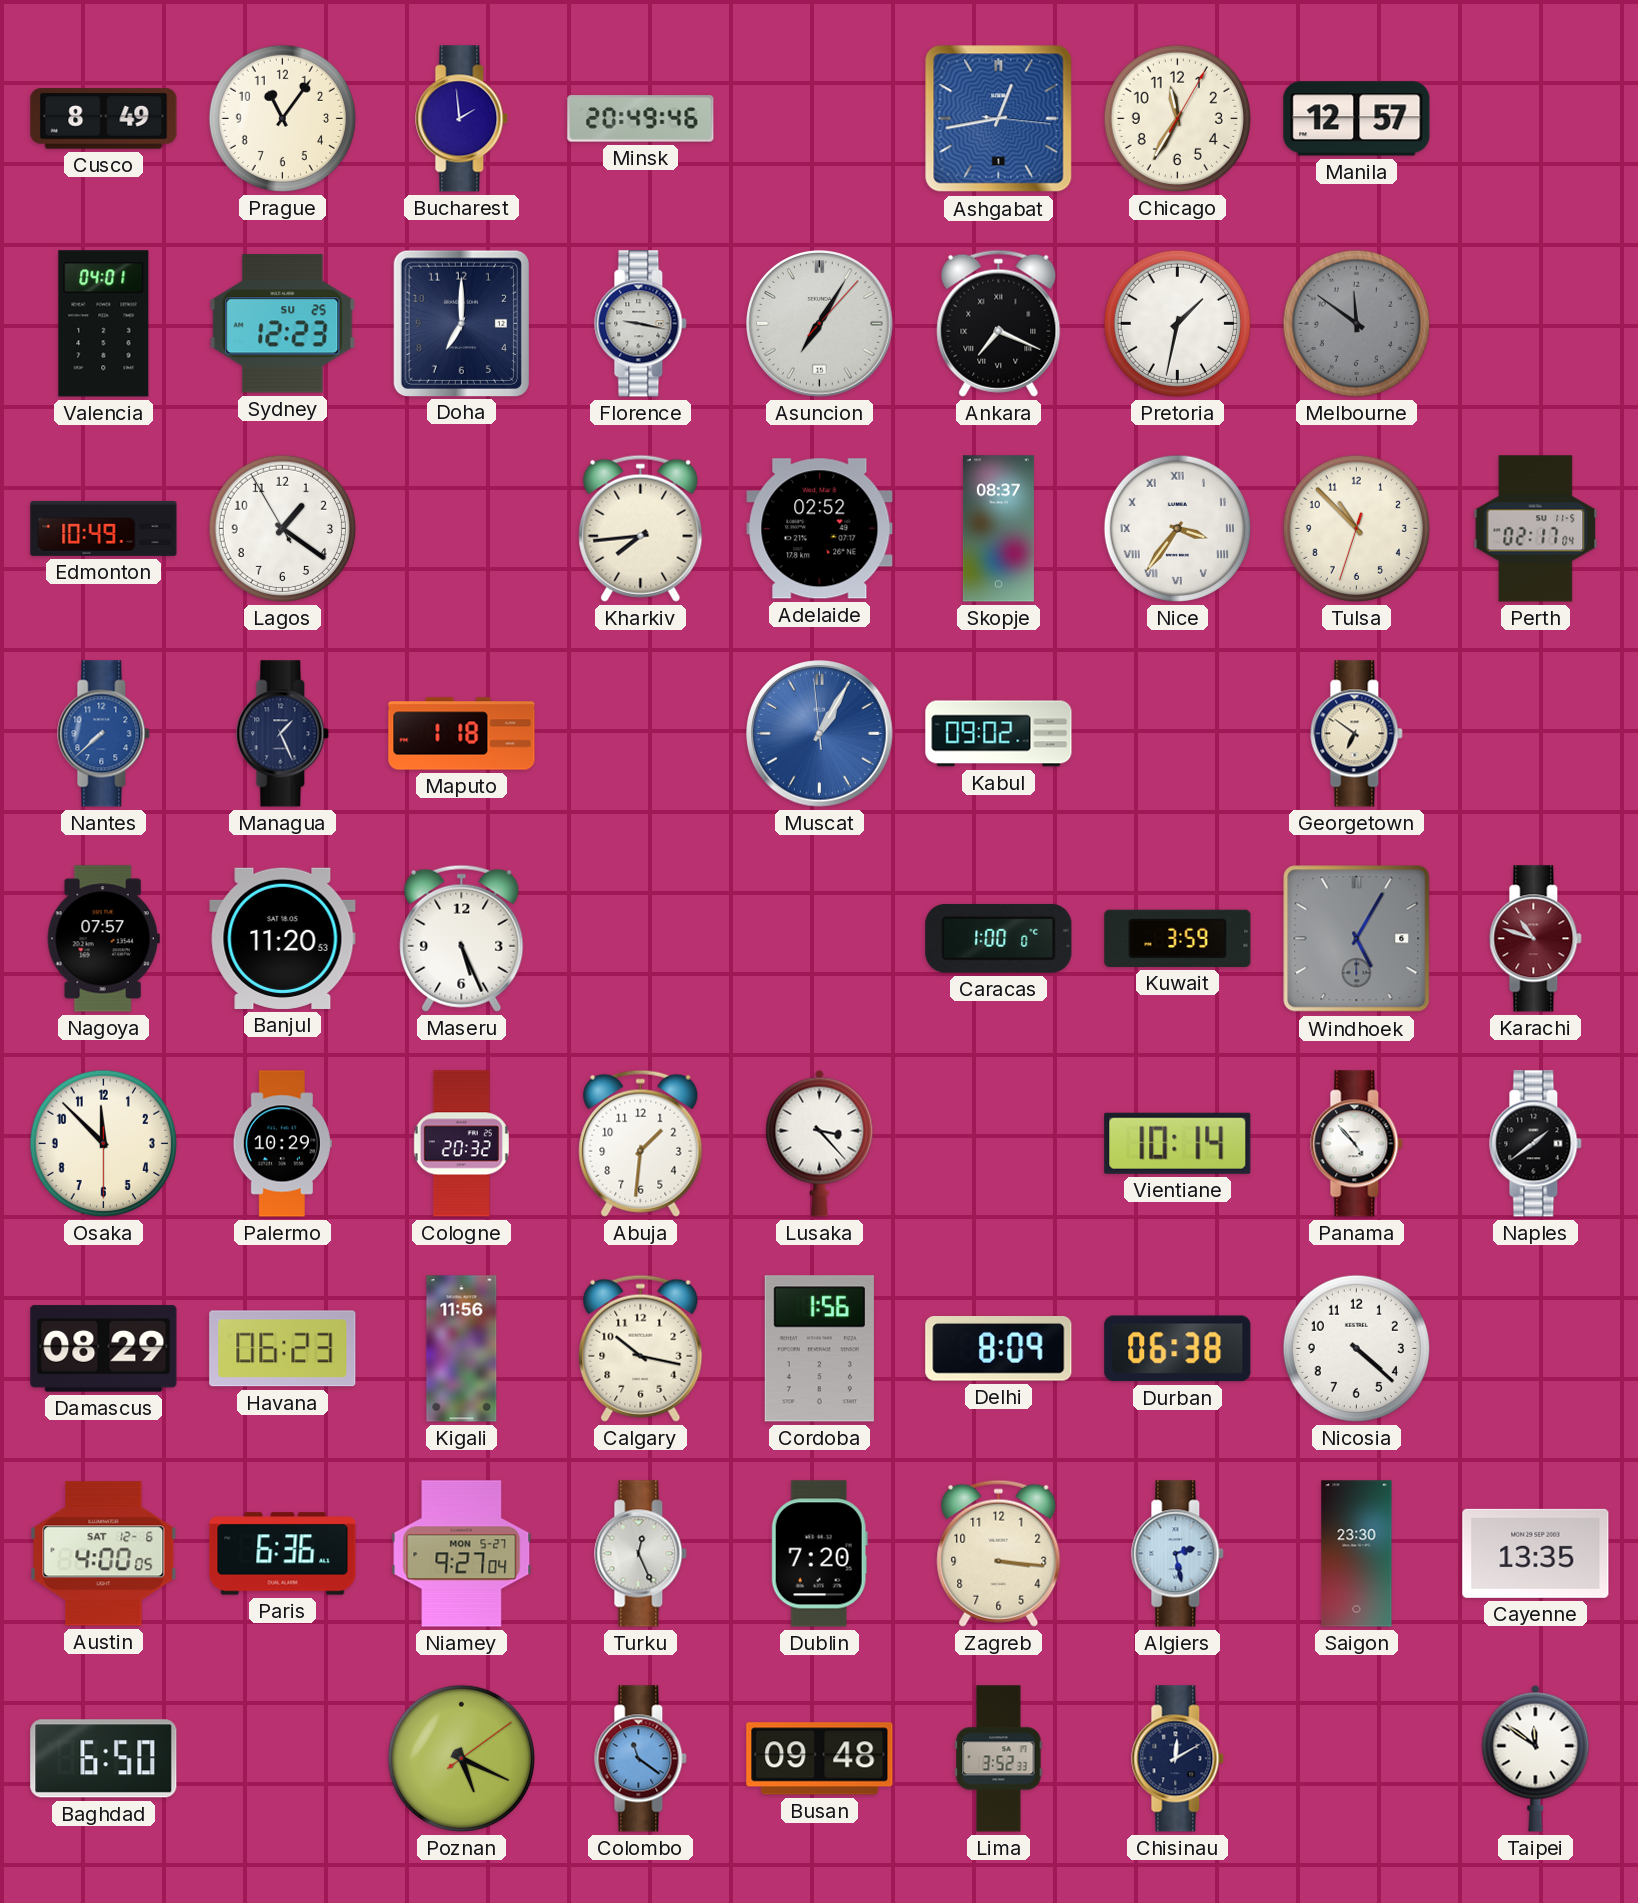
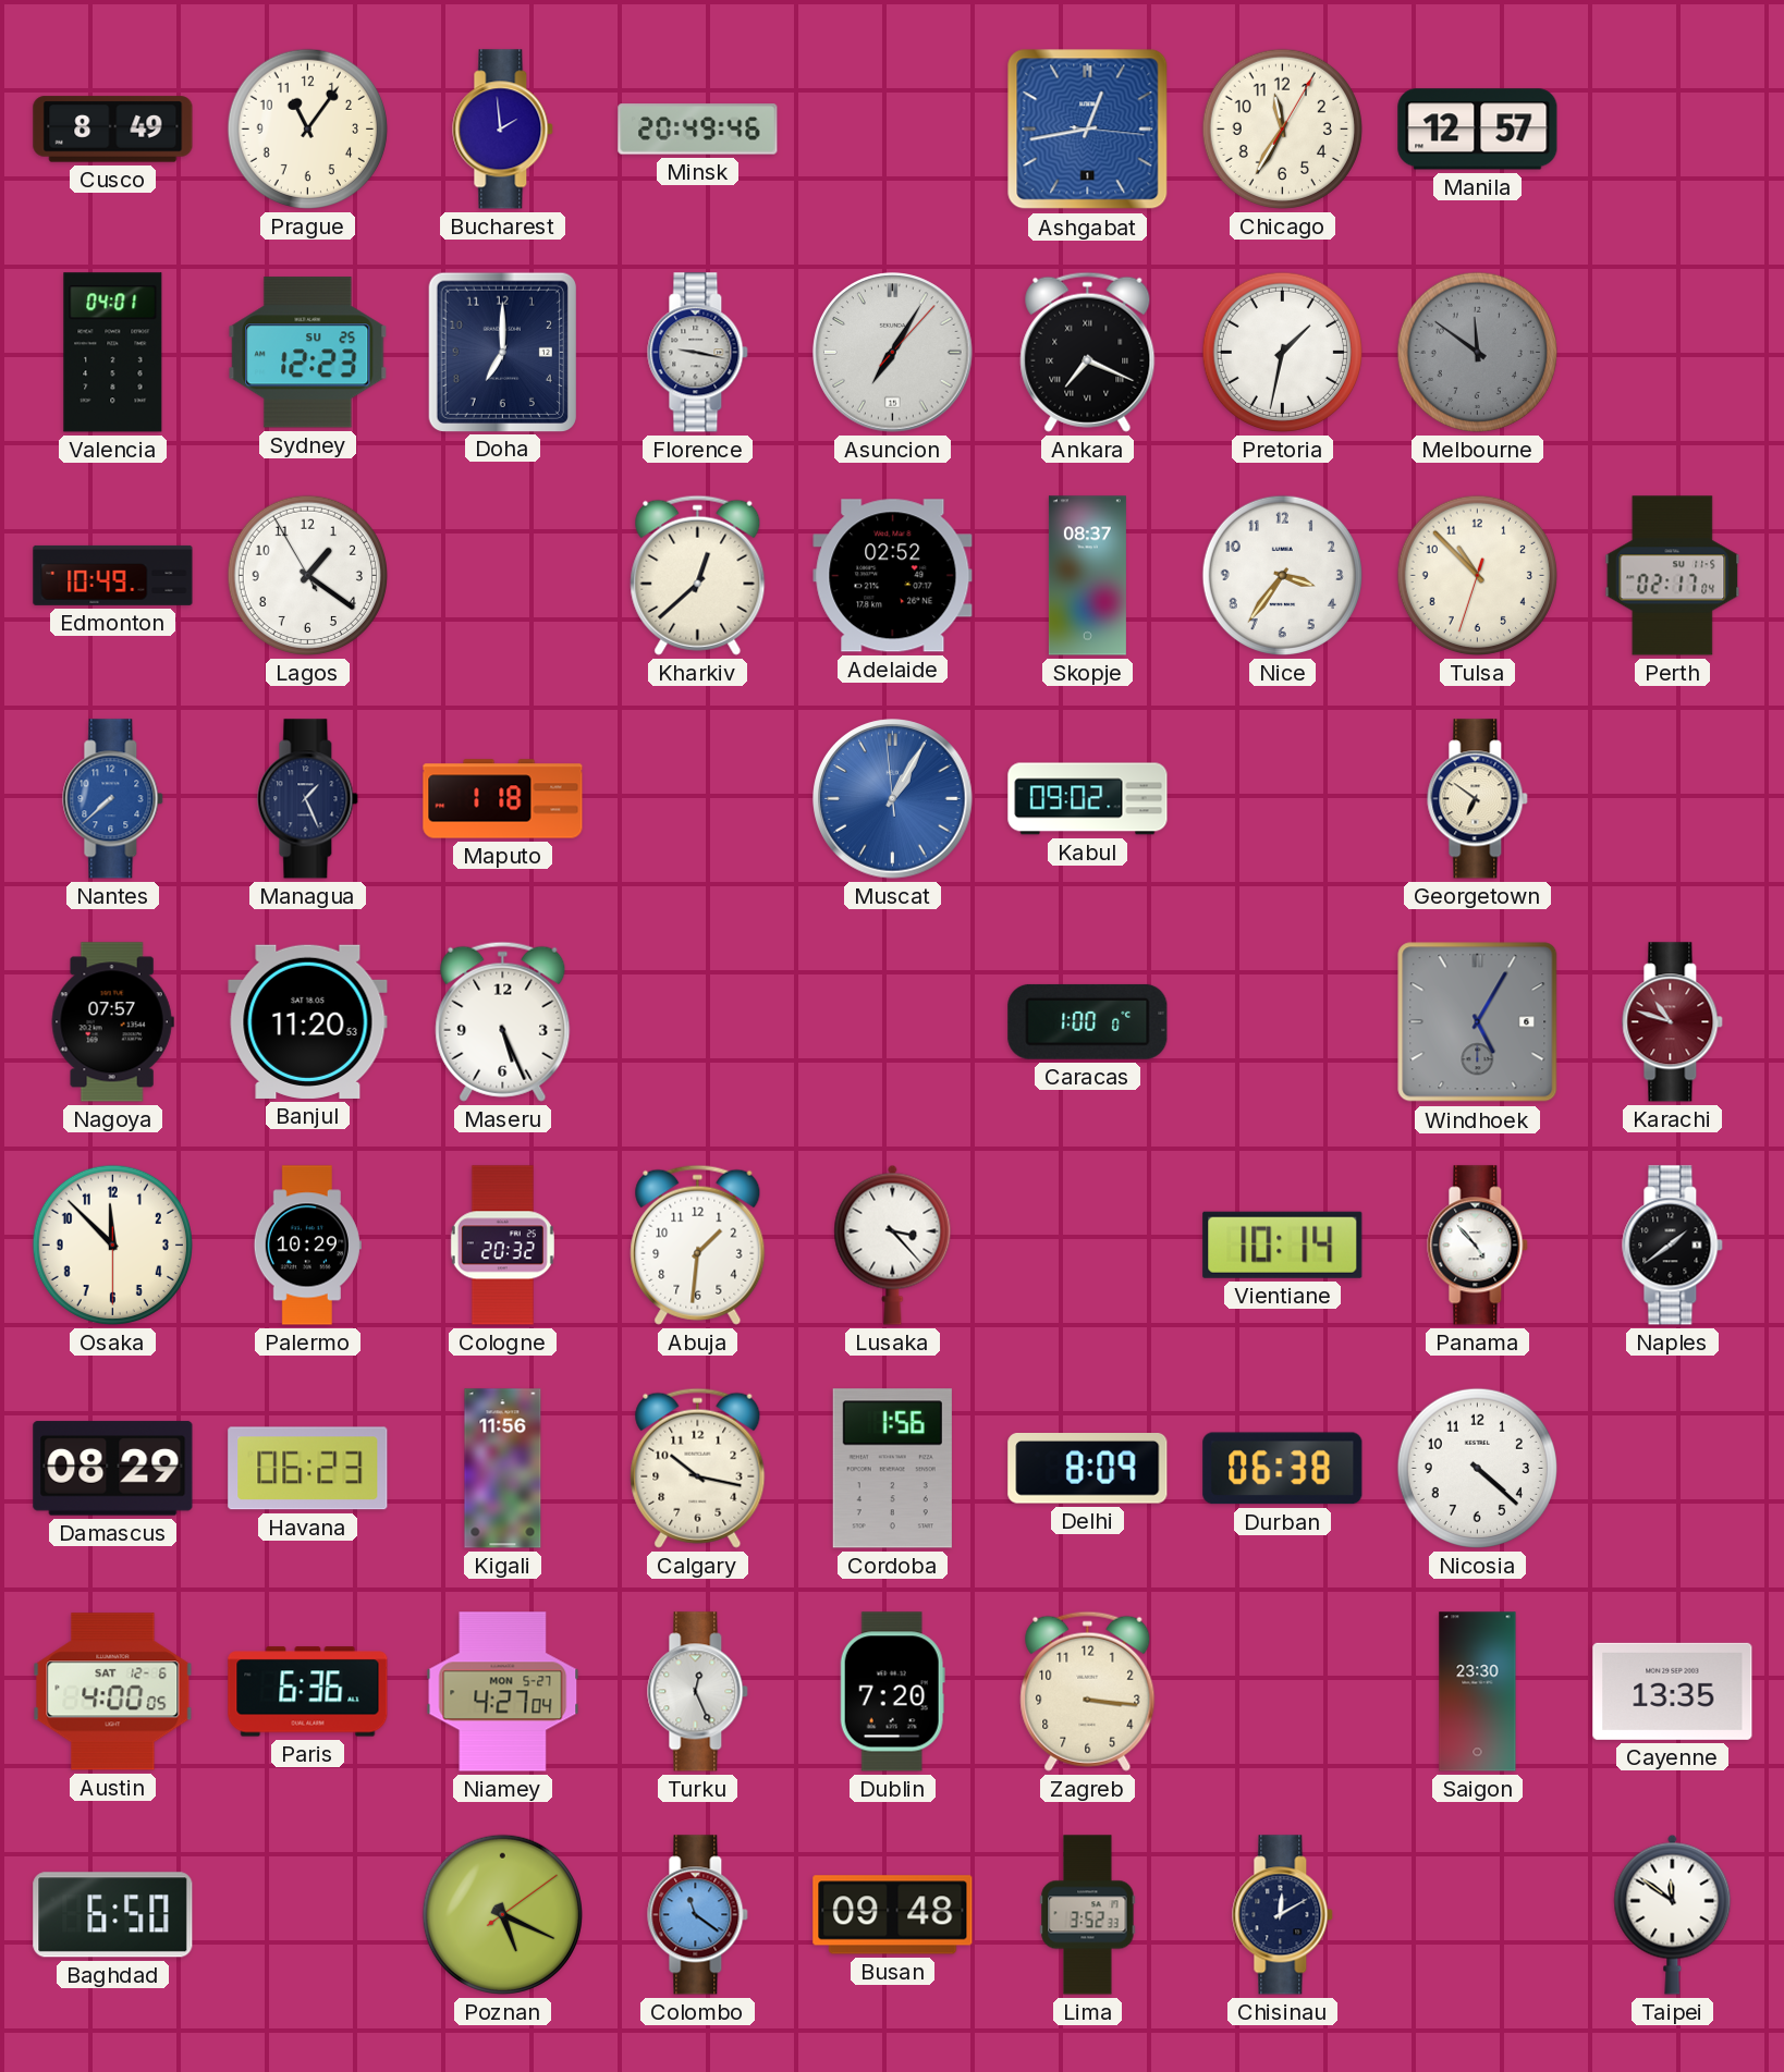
Kharkiv: 7:44 -> 12:38 (698, 575)
Nice numerals: Roman -> Arabic (1282, 575)
Kuwait: 3:59 -> none (1178, 938)
Niamey: 9:27 -> 4:27 (503, 1692)
Algiers: 2:28 -> none (1178, 1554)
